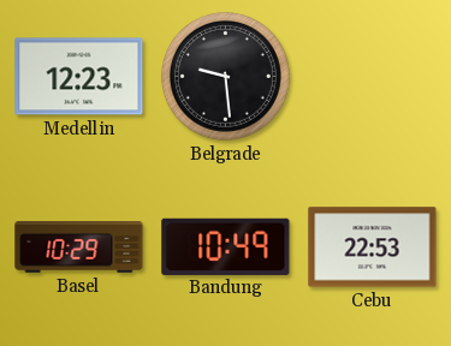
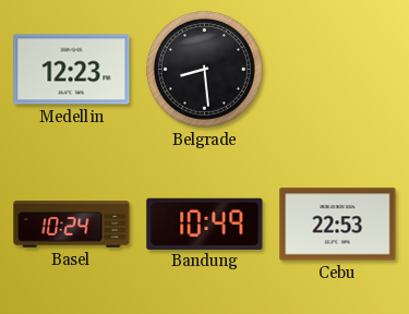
Belgrade: 9:29 -> 8:29 (204, 69)
Basel: 10:29 -> 10:24 (72, 225)
